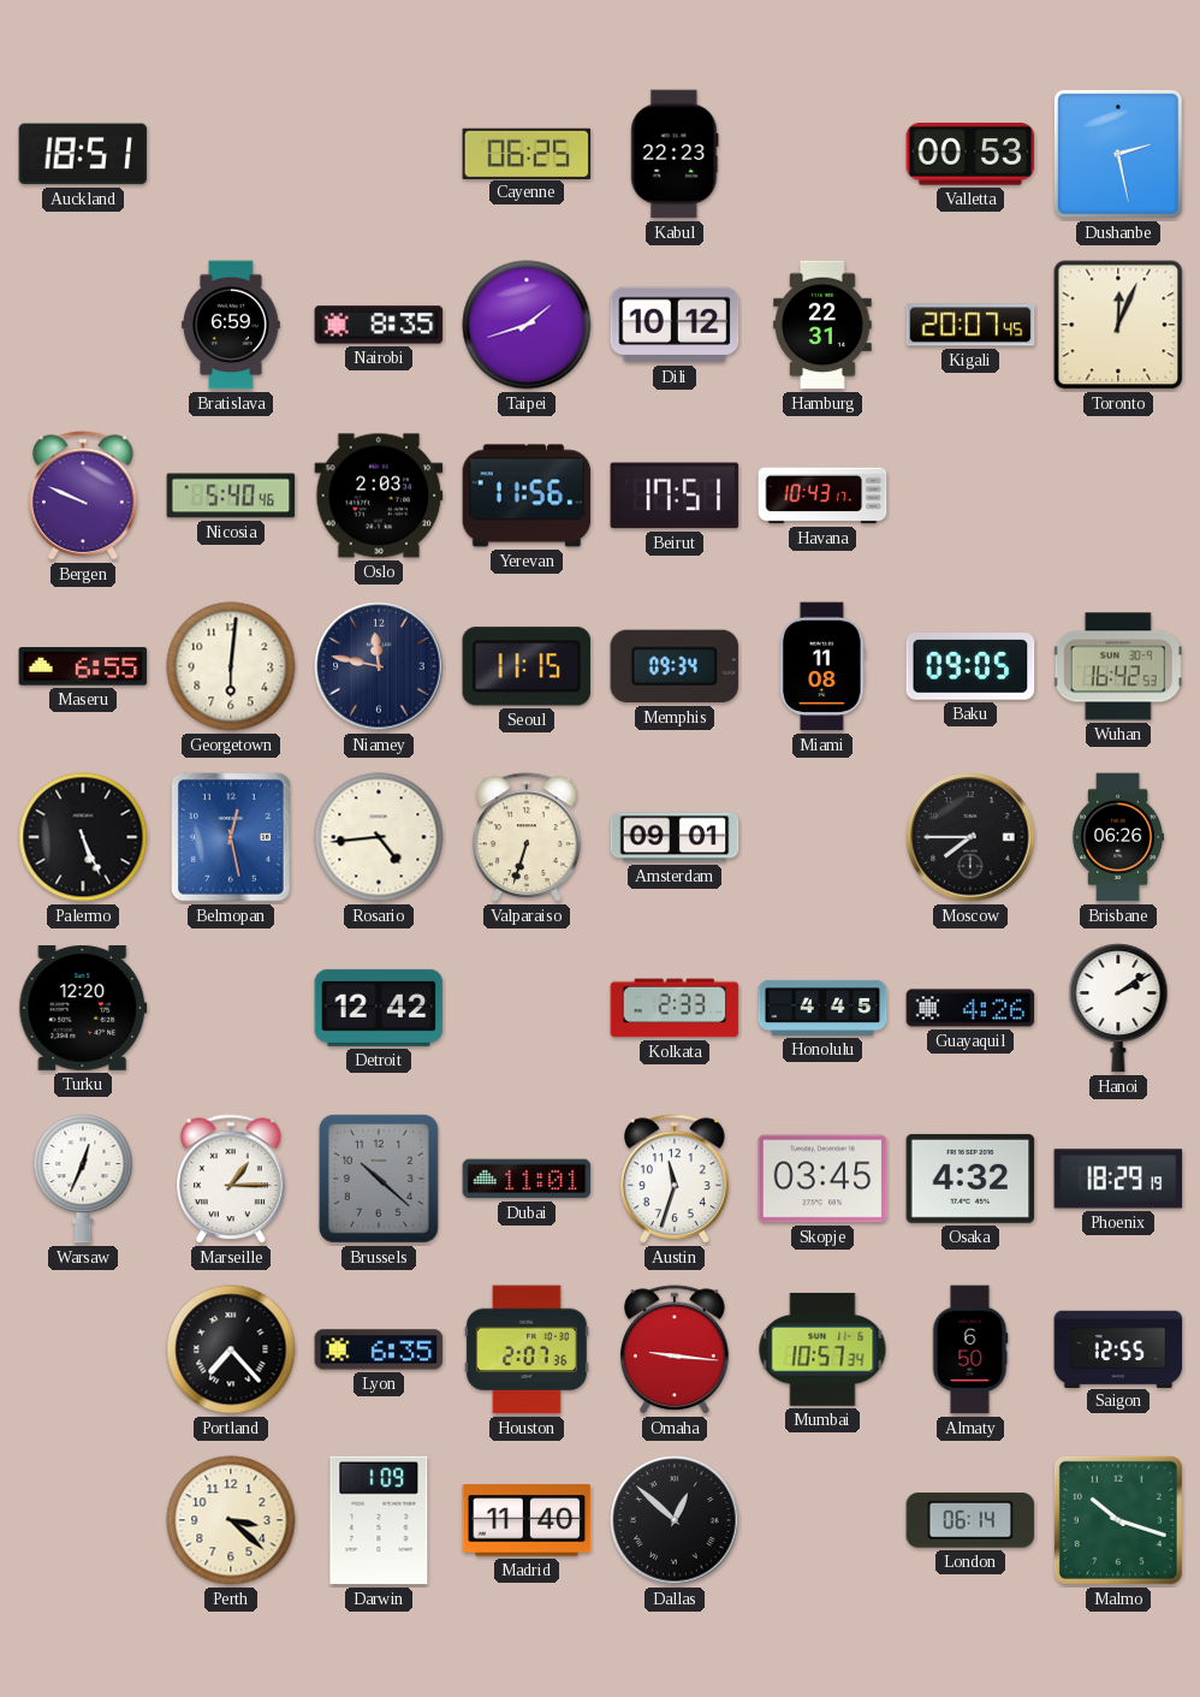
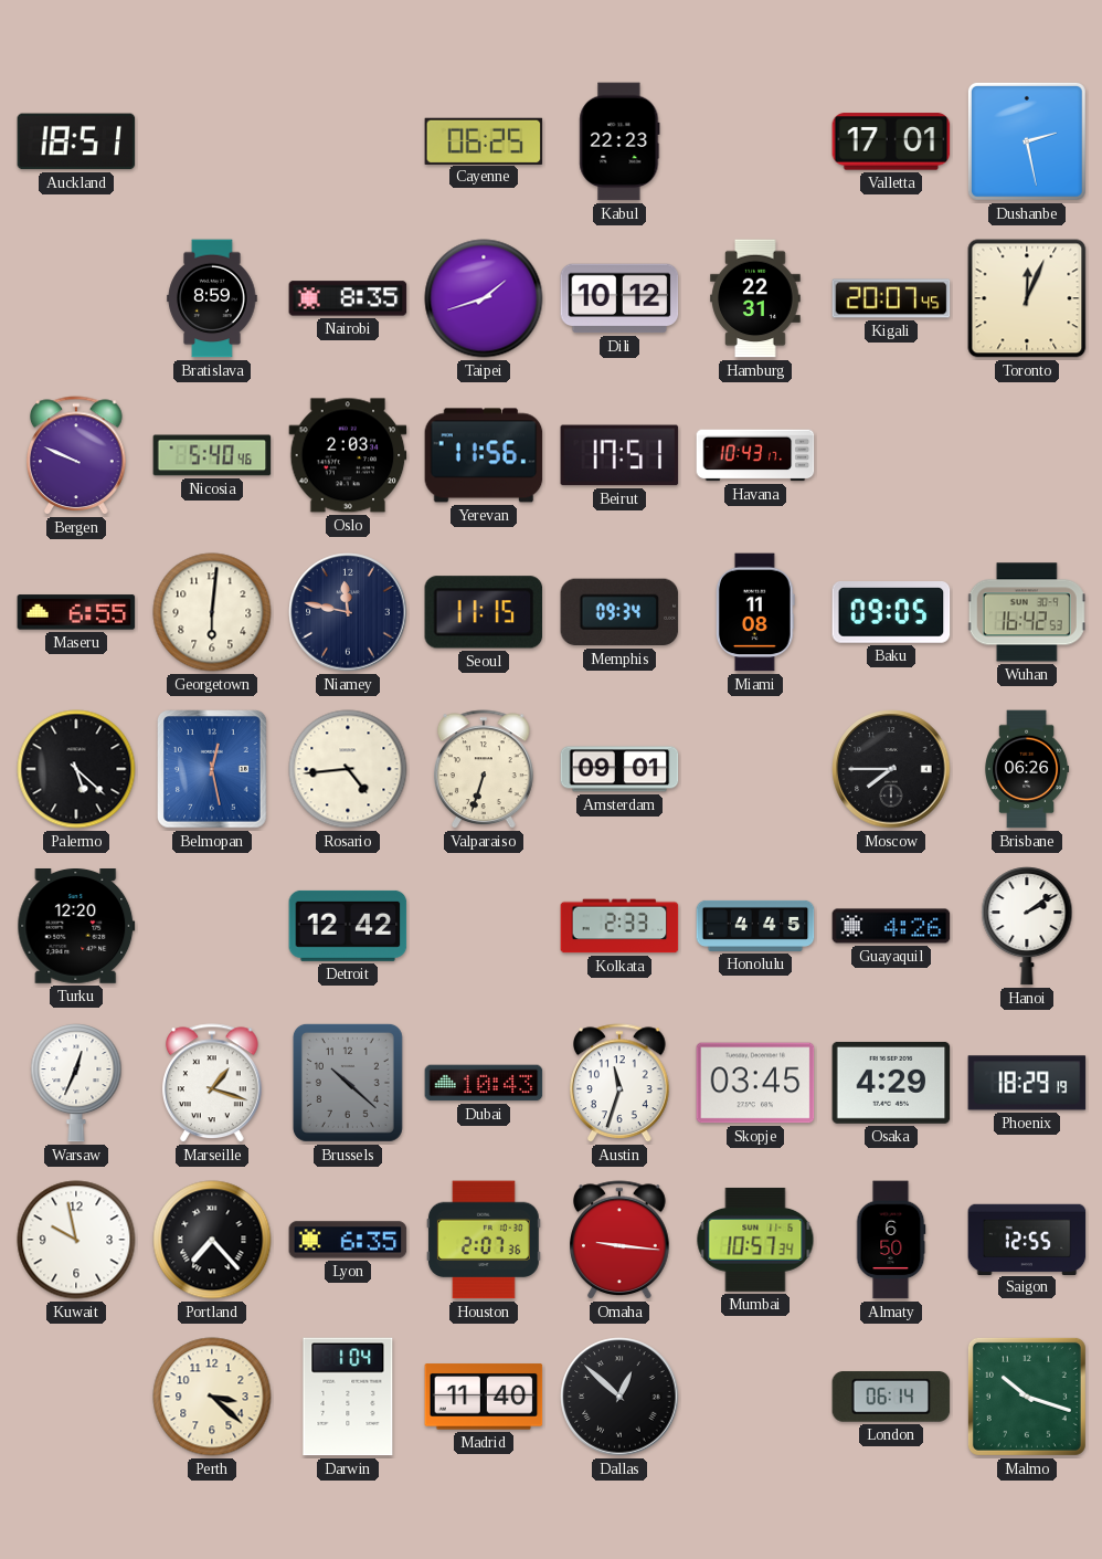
Valletta: 00:53 -> 17:01 (891, 141)
Bratislava: 6:59 -> 8:59 (212, 298)
Palermo: 5:26 -> 5:22 (76, 769)
Marseille: 1:15 -> 1:18 (213, 1084)
Dubai: 11:01 -> 10:43 (484, 1083)
Osaka: 4:32 -> 4:29 (891, 1083)
Kuwait: none -> 9:58 (76, 1240)
Darwin: 1:09 -> 1:04 (348, 1397)
